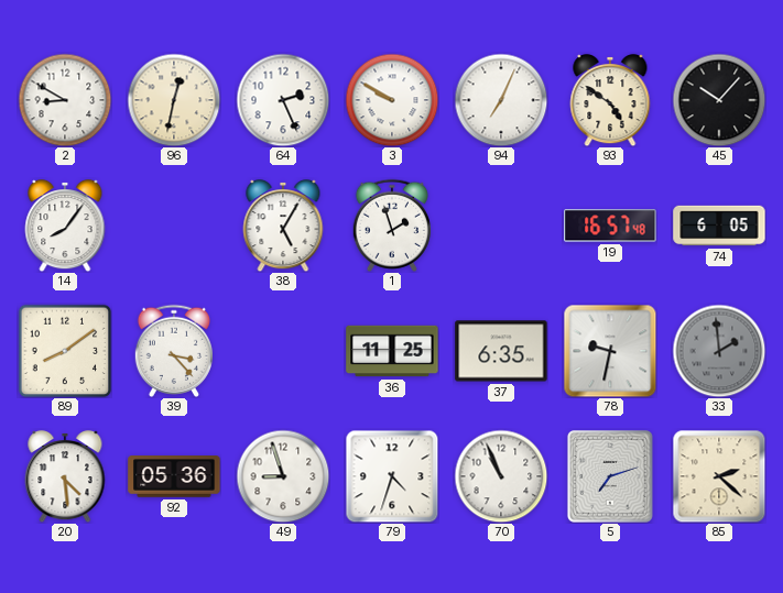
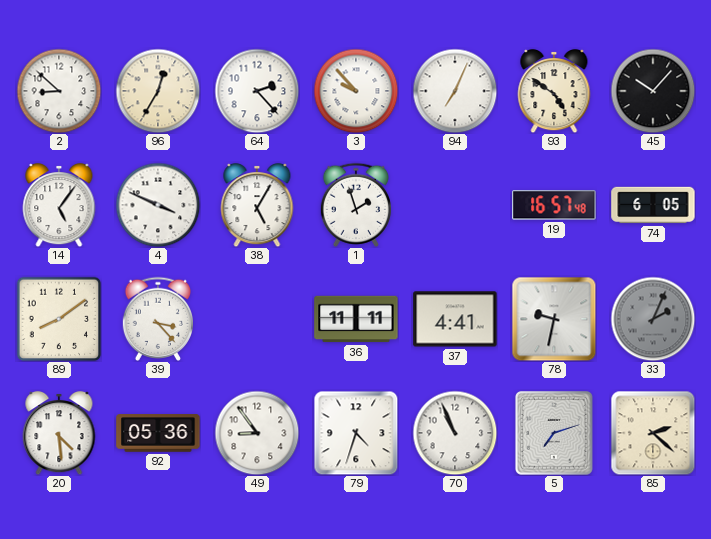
2: 8:50 -> 8:52 (59, 91)
96: 12:32 -> 12:35 (158, 91)
64: 2:26 -> 2:23 (257, 91)
3: 9:50 -> 9:53 (356, 91)
14: 8:06 -> 5:06 (59, 205)
4: none -> 3:49 (158, 205)
36: 11:25 -> 11:11 (356, 319)
37: 6:35 -> 4:41 (455, 319)
33: 1:59 -> 2:04 (653, 319)
49: 8:57 -> 8:54 (257, 433)
